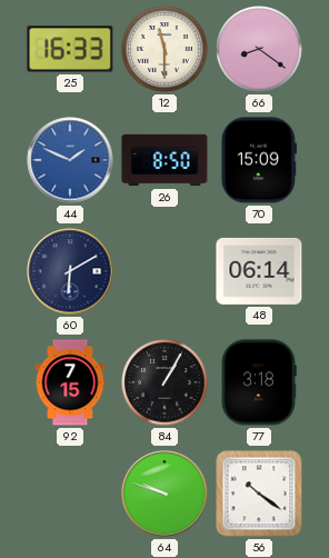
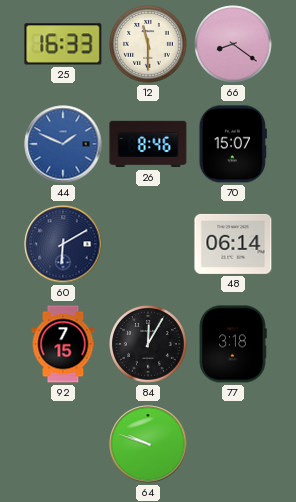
26: 8:50 -> 8:46 (148, 144)
70: 15:09 -> 15:07 (233, 144)
84: 1:05 -> 12:05 (148, 344)
56: 10:21 -> none (259, 494)
